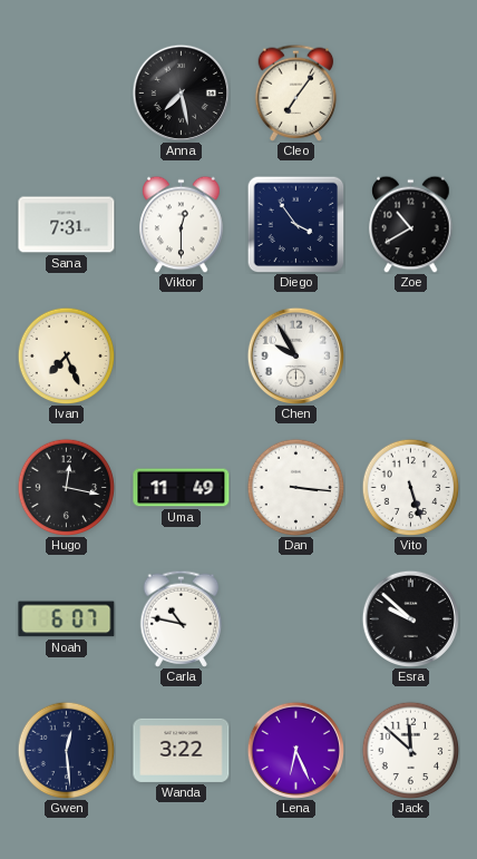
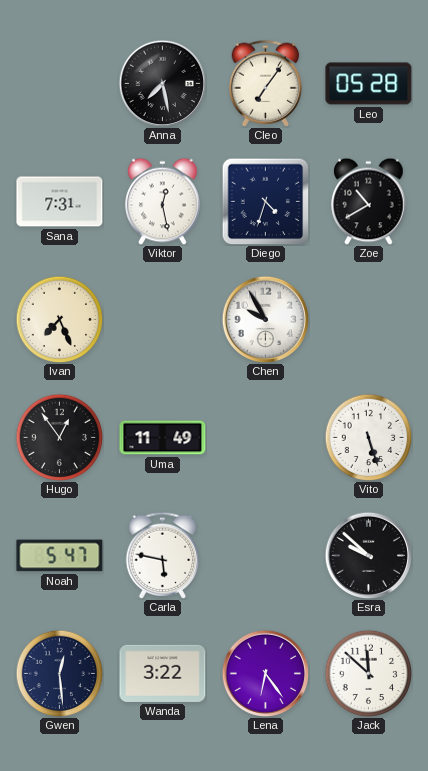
Leo: none -> 05:28 (369, 84)
Viktor: 12:30 -> 12:28 (163, 201)
Diego: 3:54 -> 4:33 (265, 201)
Hugo: 12:17 -> 12:54 (59, 437)
Dan: 3:16 -> none (295, 487)
Noah: 6:07 -> 5:47 (60, 556)
Carla: 10:47 -> 5:47 (163, 555)
Lena: 6:26 -> 6:24 (265, 673)
